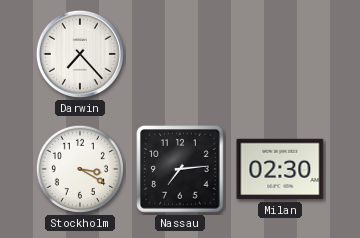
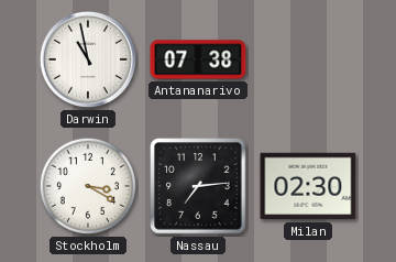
Darwin: 7:23 -> 10:58 (88, 59)
Antananarivo: none -> 07:38 (198, 59)
